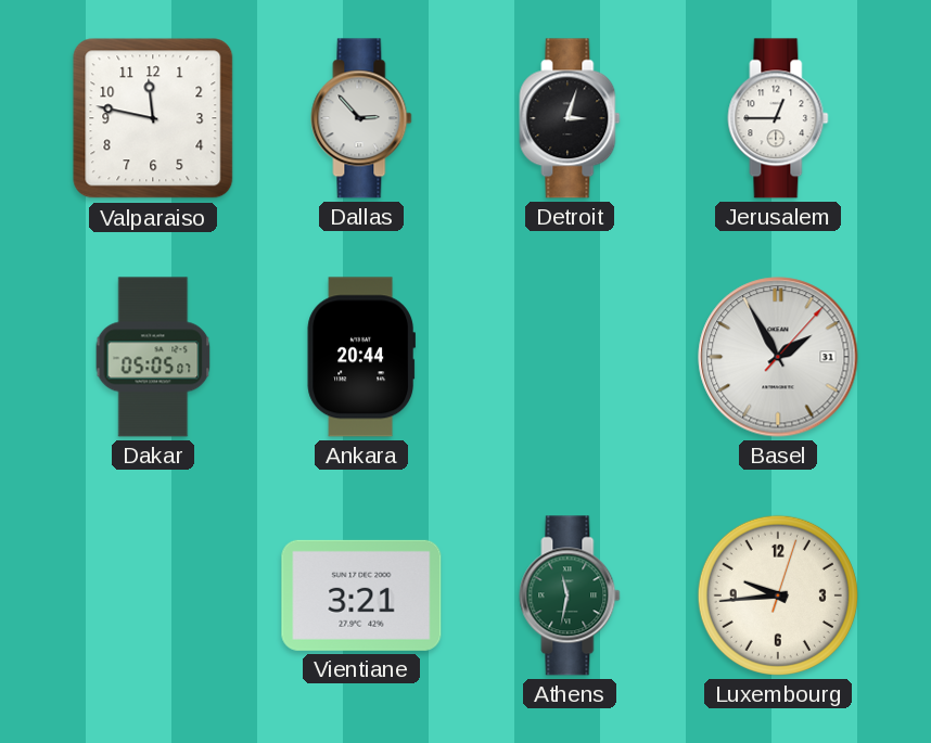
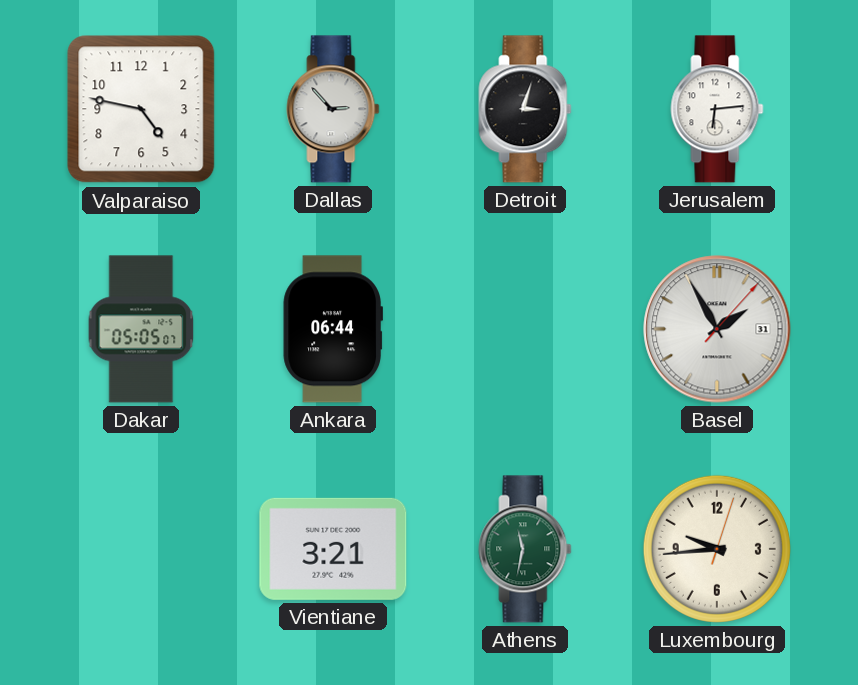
Valparaiso: 11:47 -> 4:47 (141, 109)
Jerusalem: 12:45 -> 6:14 (717, 109)
Ankara: 20:44 -> 06:44 (332, 329)
